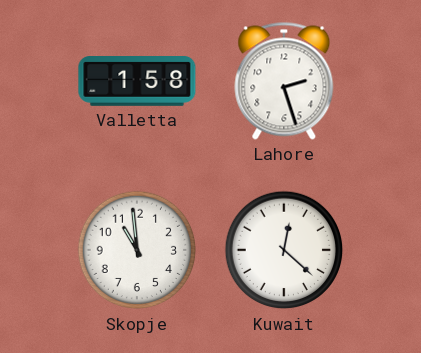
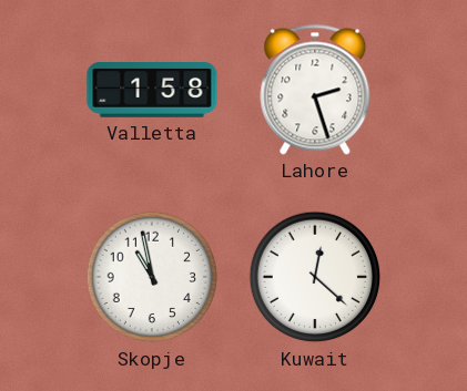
Skopje: 10:59 -> 10:58 (152, 277)
